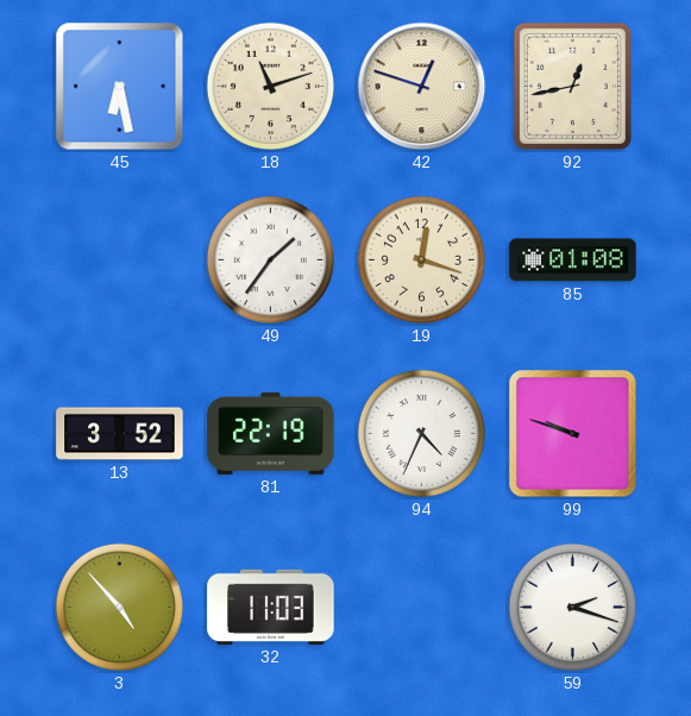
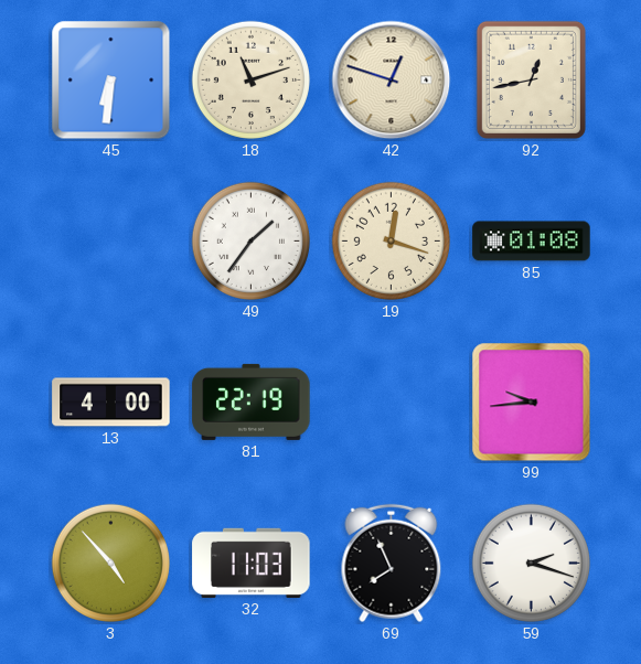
45: 6:28 -> 6:31 (111, 81)
13: 3:52 -> 4:00 (111, 403)
94: 4:34 -> none (421, 433)
99: 9:48 -> 9:44 (532, 403)
69: none -> 7:56 (392, 564)
